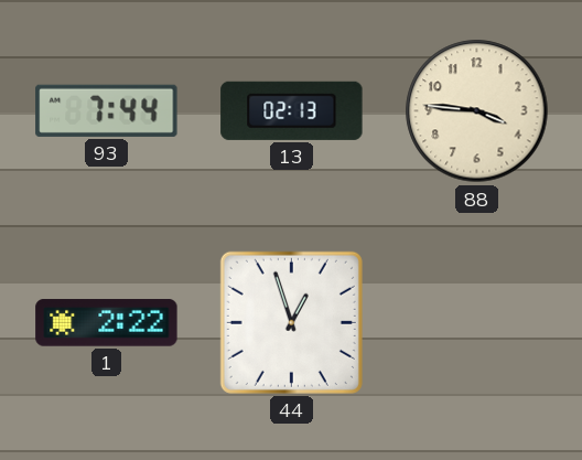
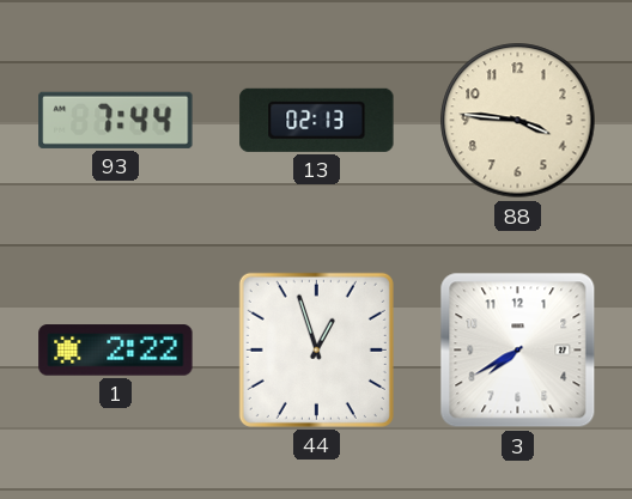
3: none -> 7:40 (518, 351)
